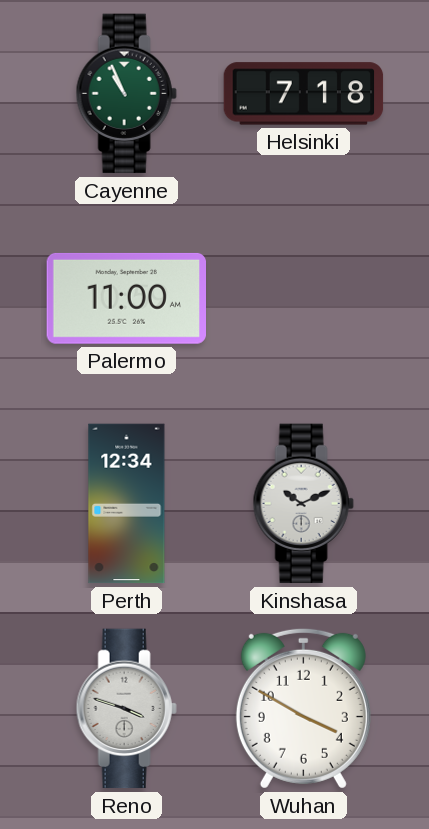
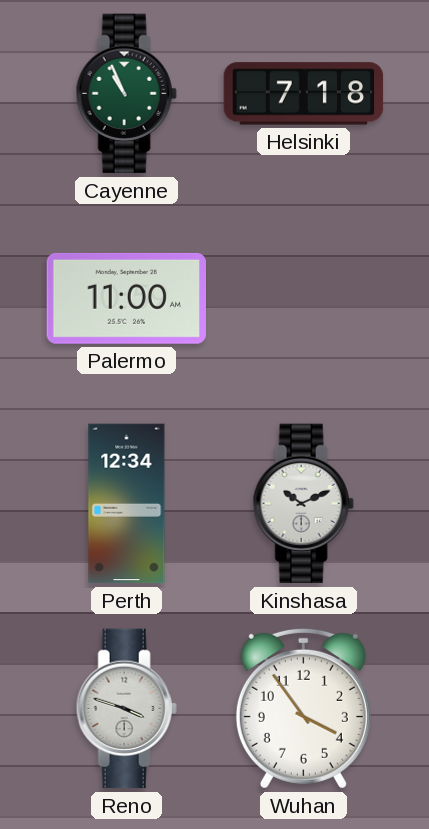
Wuhan: 3:50 -> 3:54 (303, 708)
